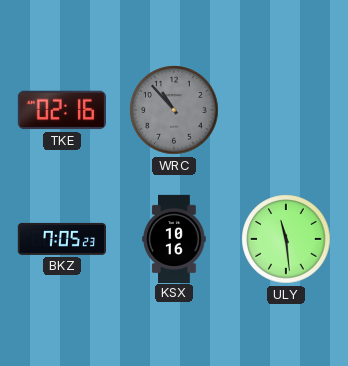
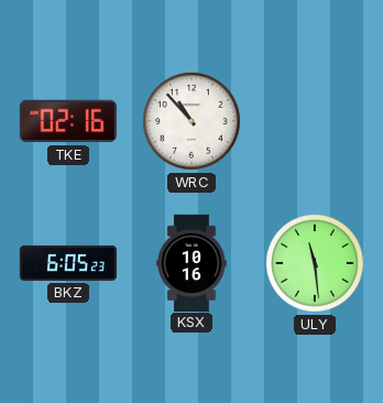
WRC dial: grey -> white (191, 121)
BKZ: 7:05 -> 6:05 (67, 263)
